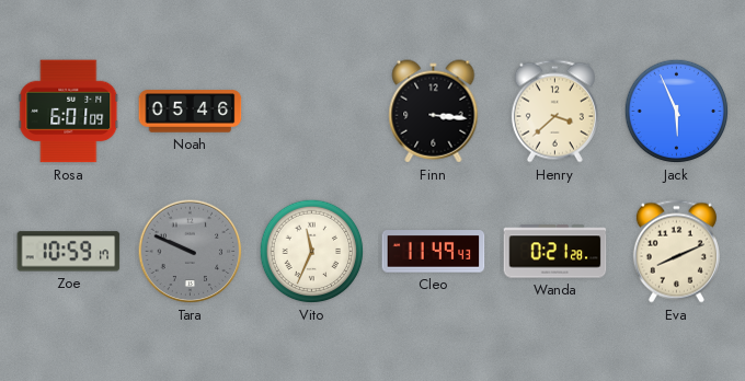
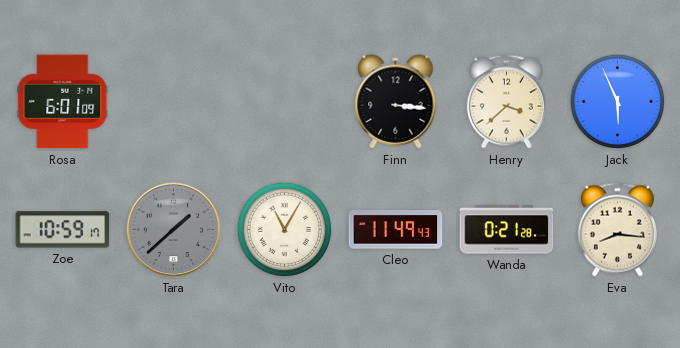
Noah: 05:46 -> none (191, 112)
Tara: 9:49 -> 1:38 (174, 230)
Vito: 11:34 -> 11:05 (285, 230)
Eva: 8:11 -> 8:16 (617, 230)
